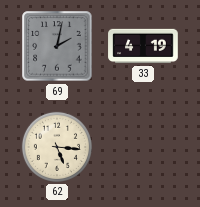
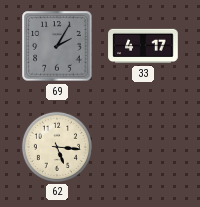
69: 2:02 -> 2:05 (57, 46)
33: 4:19 -> 4:17 (143, 46)
